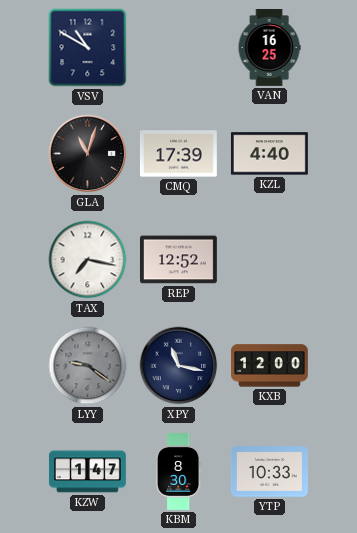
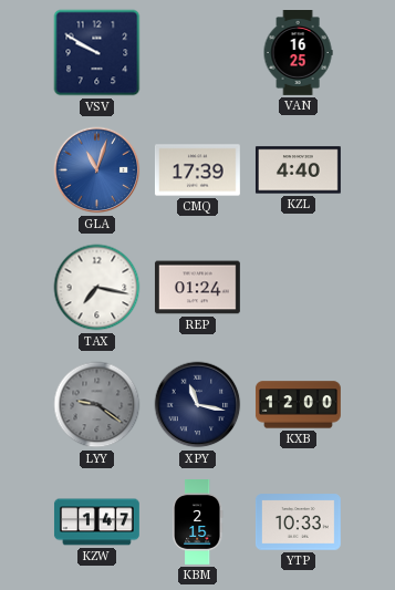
VSV: 10:50 -> 9:50 (97, 53)
GLA dial: black -> blue (97, 170)
REP: 12:52 -> 01:24 (197, 288)
KBM: 8:30 -> 2:15 (197, 522)
